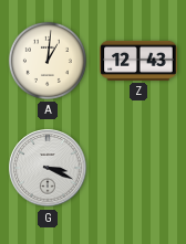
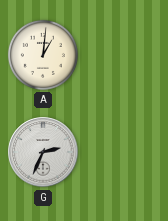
Z: 12:43 -> none (138, 61)
G: 3:19 -> 2:34 (43, 152)
